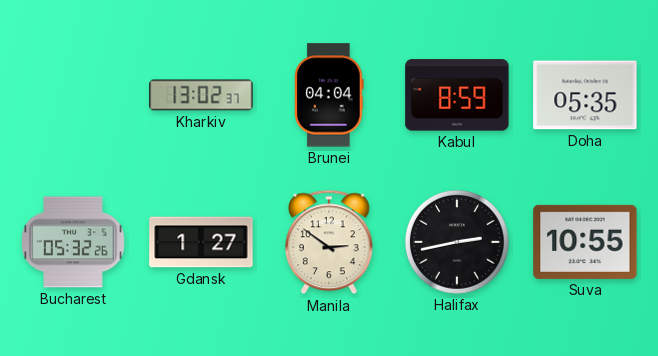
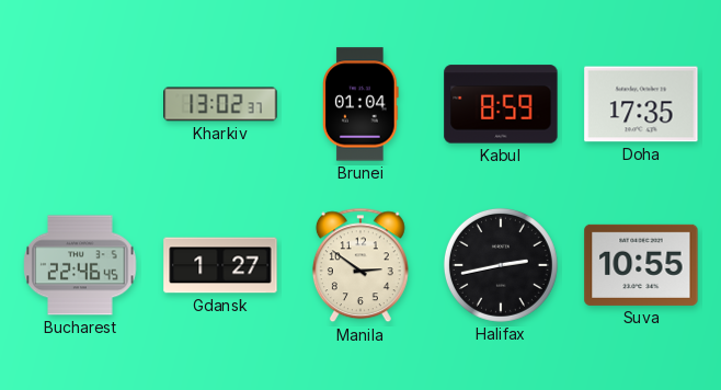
Brunei: 04:04 -> 01:04 (362, 104)
Doha: 05:35 -> 17:35 (641, 104)
Bucharest: 05:32 -> 22:46 (80, 265)
